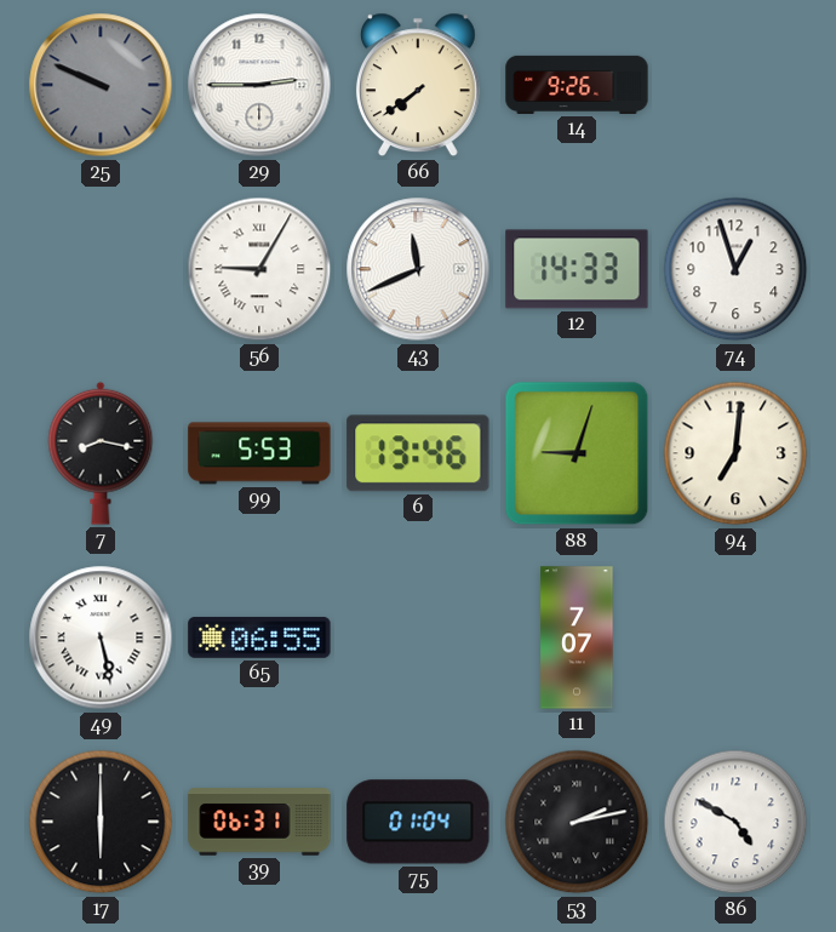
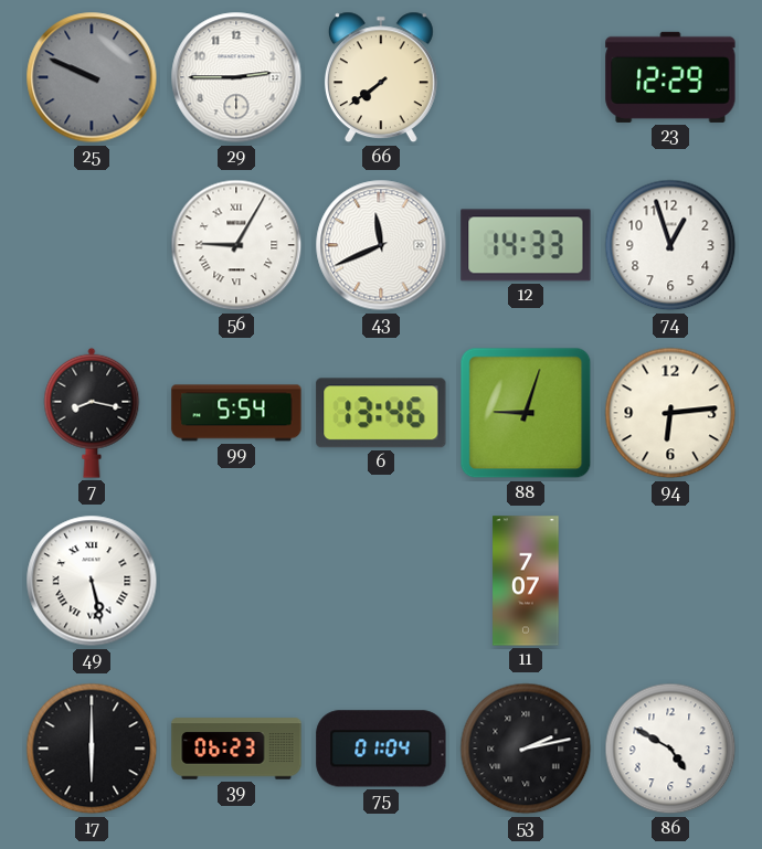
14: 9:26 -> none (577, 85)
23: none -> 12:29 (670, 77)
99: 5:53 -> 5:54 (236, 413)
94: 7:01 -> 6:14 (670, 413)
65: 06:55 -> none (259, 637)
39: 06:31 -> 06:23 (236, 749)
